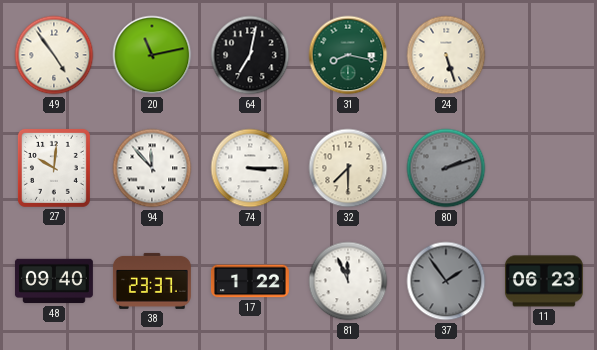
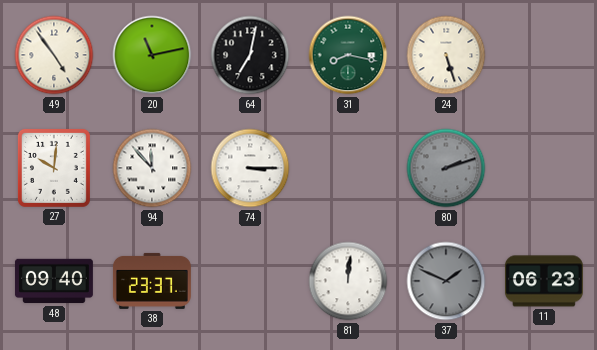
32: 7:30 -> none (348, 168)
17: 1:22 -> none (250, 281)
81: 11:56 -> 12:01 (348, 281)
37: 1:54 -> 1:49 (446, 281)
